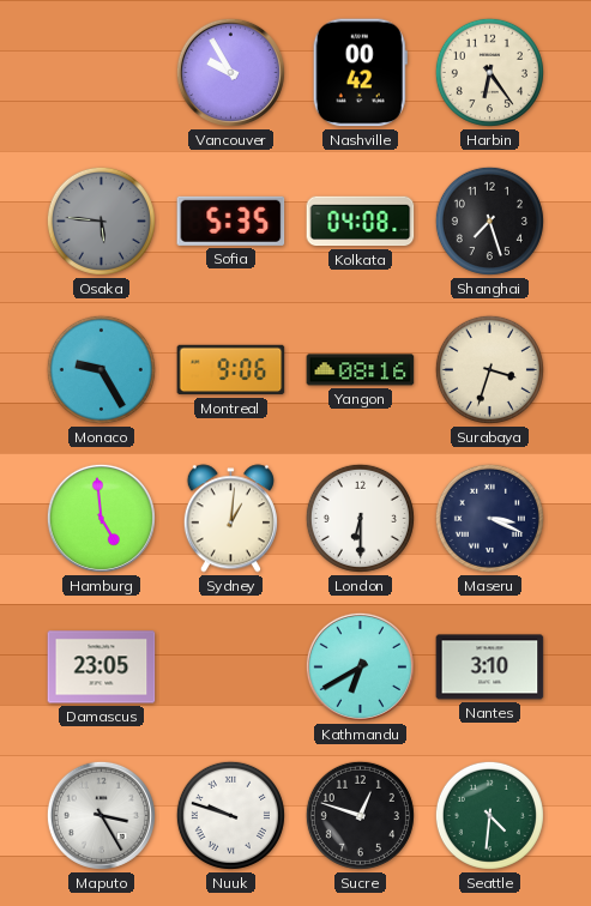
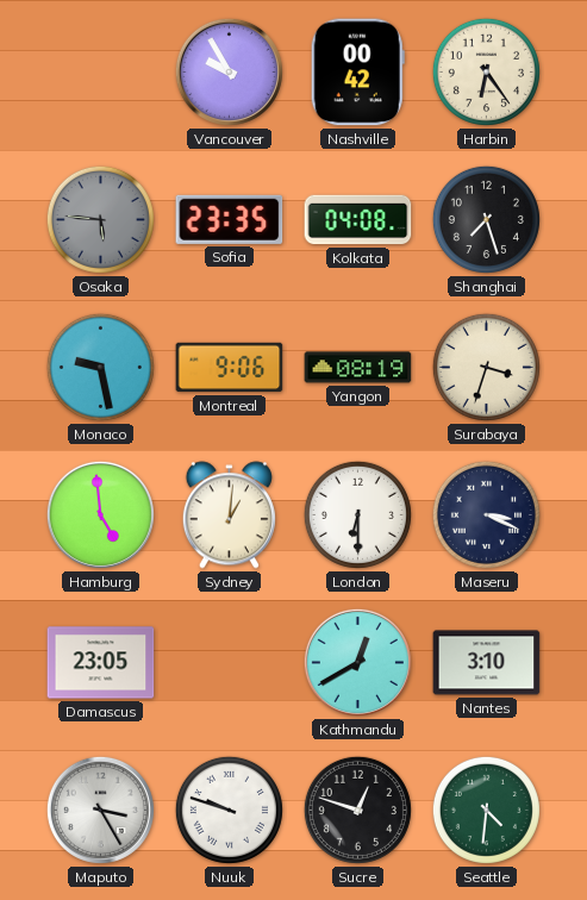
Sofia: 5:35 -> 23:35 (230, 219)
Monaco: 9:25 -> 9:28 (100, 367)
Yangon: 08:16 -> 08:19 (358, 368)
Kathmandu: 6:40 -> 12:40 (357, 662)
